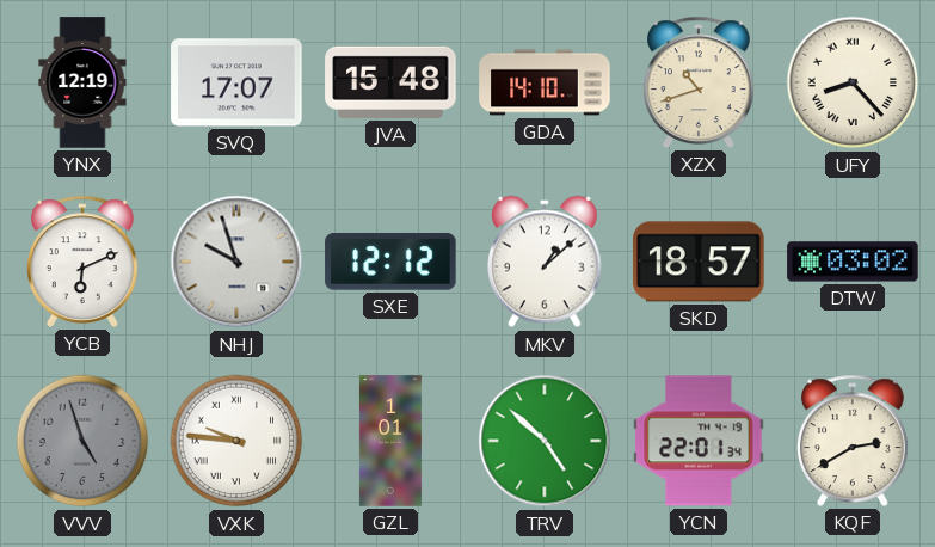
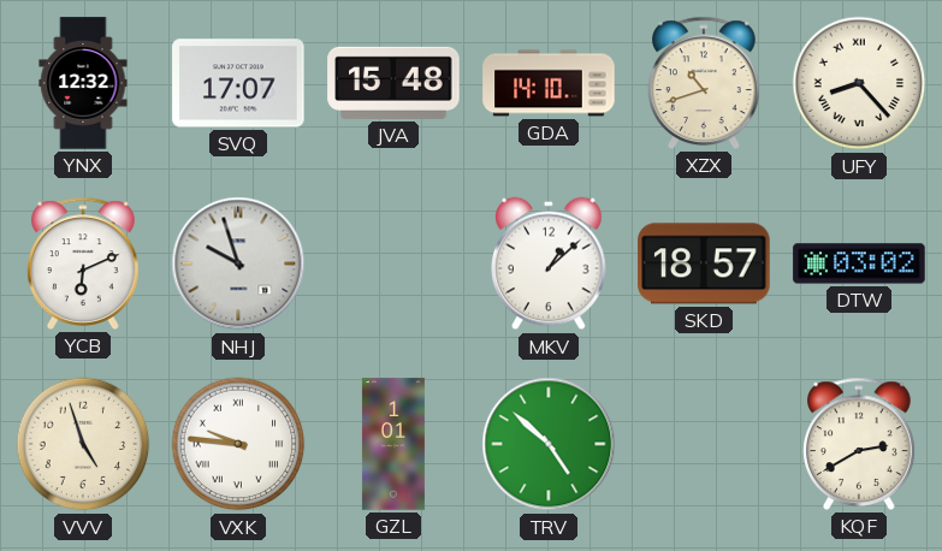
YNX: 12:19 -> 12:32 (83, 83)
SXE: 12:12 -> none (390, 262)
VVV dial: grey -> cream (83, 444)
YCN: 22:01 -> none (699, 441)
